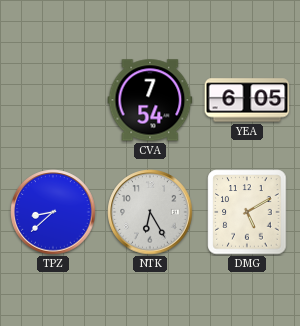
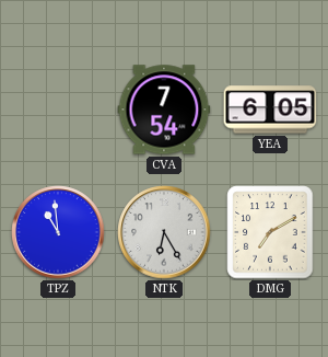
TPZ: 8:38 -> 10:59 (58, 232)
DMG: 5:10 -> 7:10 (270, 232)
